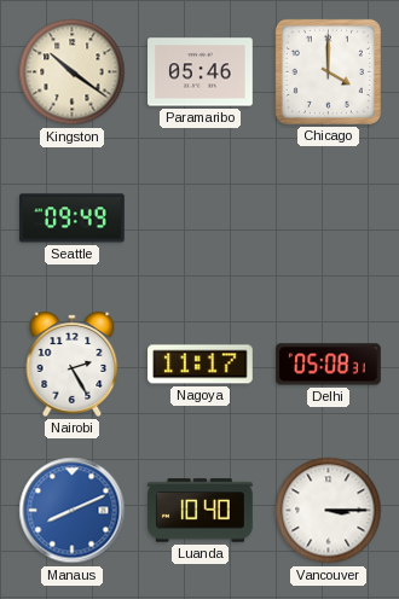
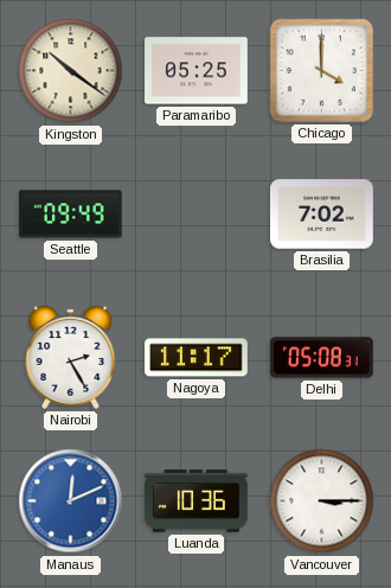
Paramaribo: 05:46 -> 05:25 (197, 71)
Brasilia: none -> 7:02 (322, 215)
Manaus: 8:11 -> 12:11 (71, 501)
Luanda: 10:40 -> 10:36 (197, 501)
